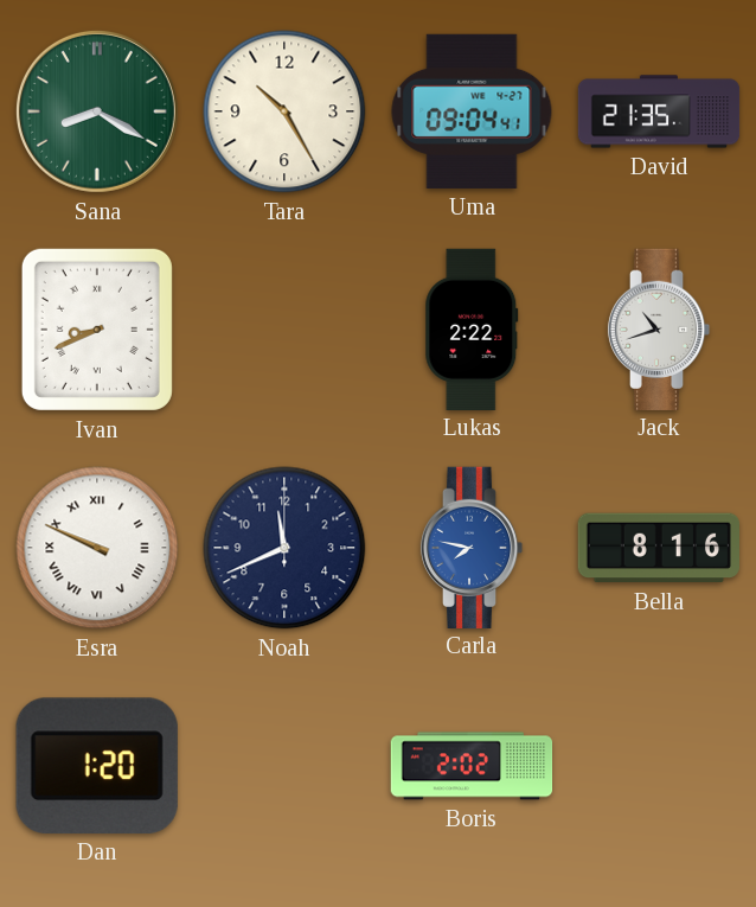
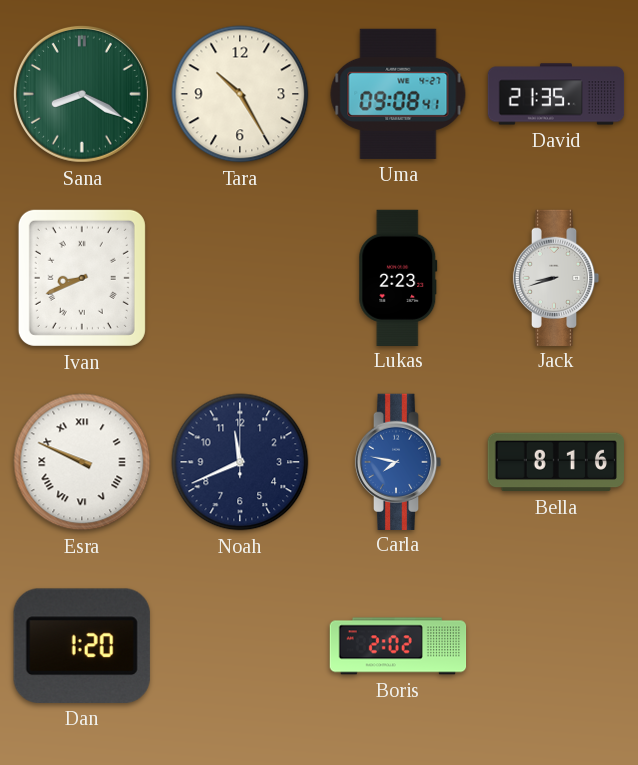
Uma: 09:04 -> 09:08 (398, 94)
Lukas: 2:22 -> 2:23 (398, 277)
Jack: 10:42 -> 8:42 (556, 277)
